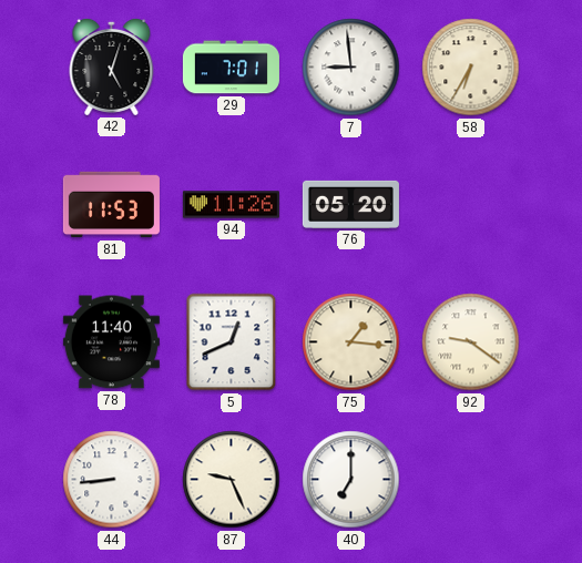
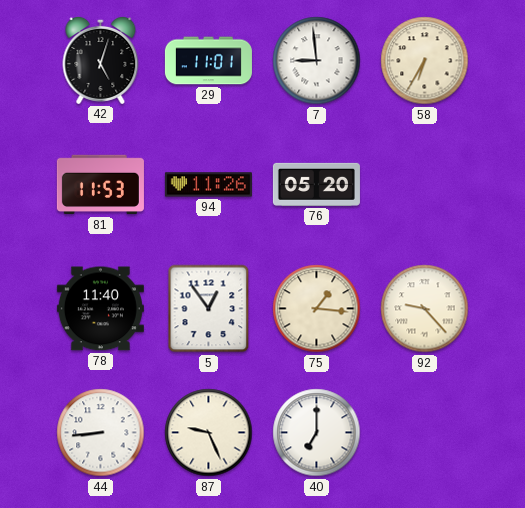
29: 7:01 -> 11:01 (208, 61)
5: 12:41 -> 12:54 (209, 309)
92: 9:21 -> 9:23 (425, 309)
